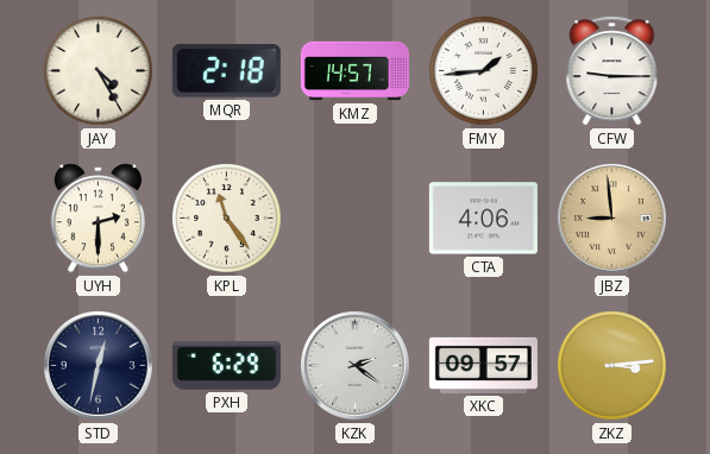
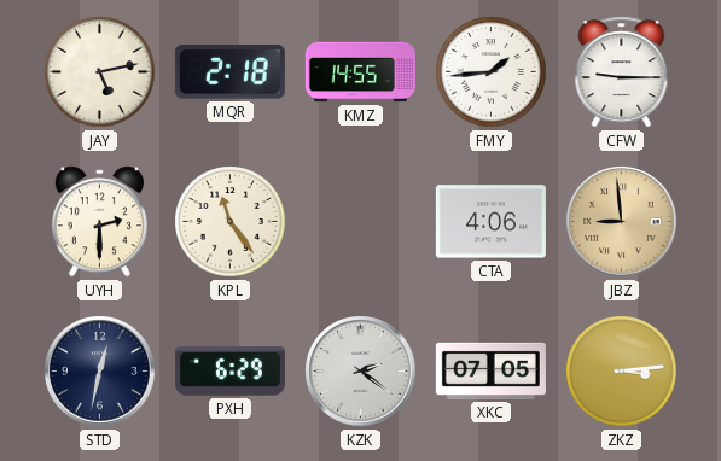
JAY: 4:25 -> 5:13 (100, 72)
KMZ: 14:57 -> 14:55 (360, 72)
XKC: 09:57 -> 07:05 (490, 370)
